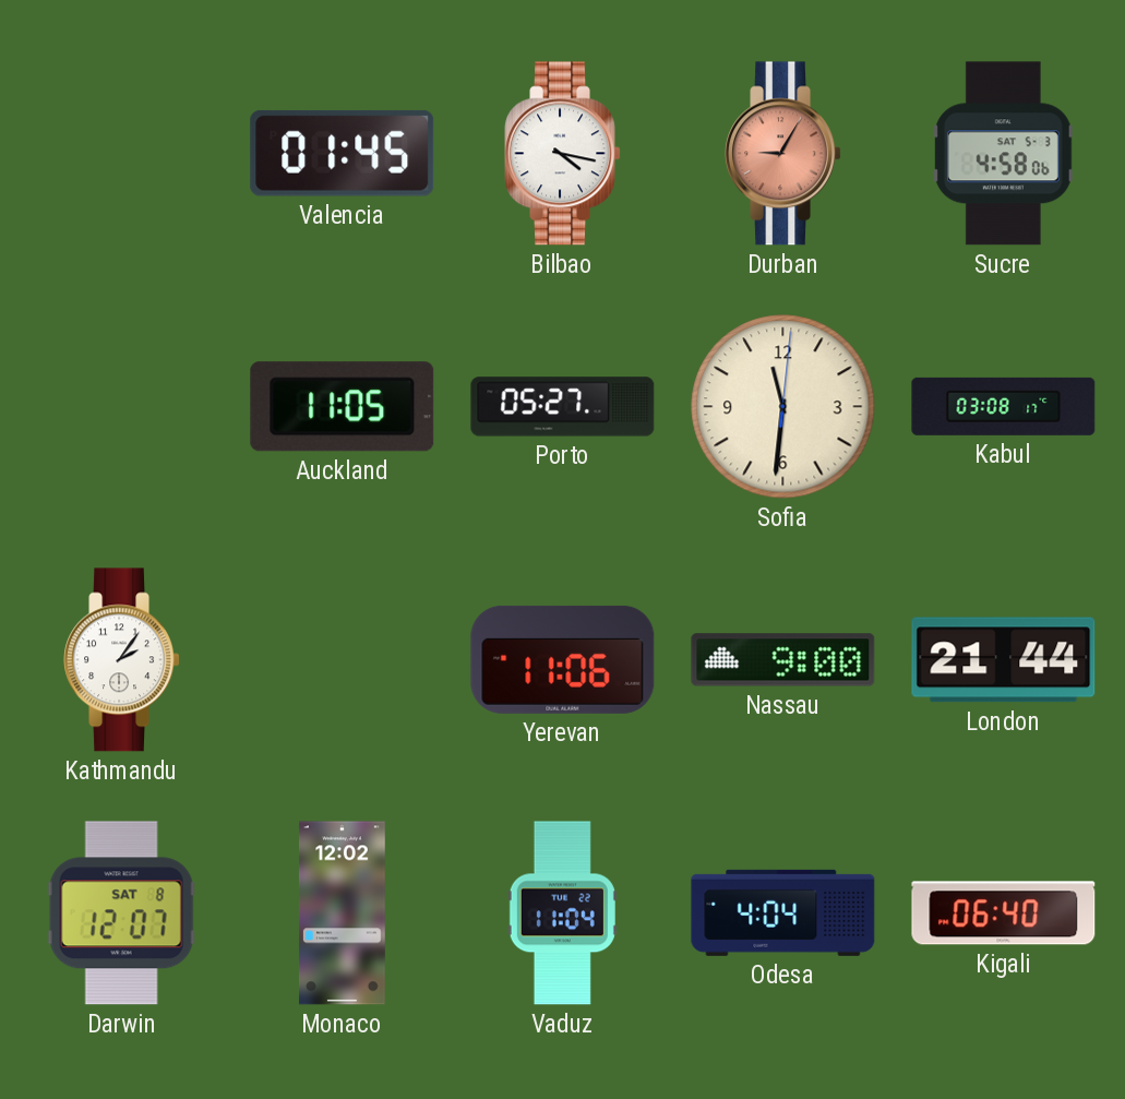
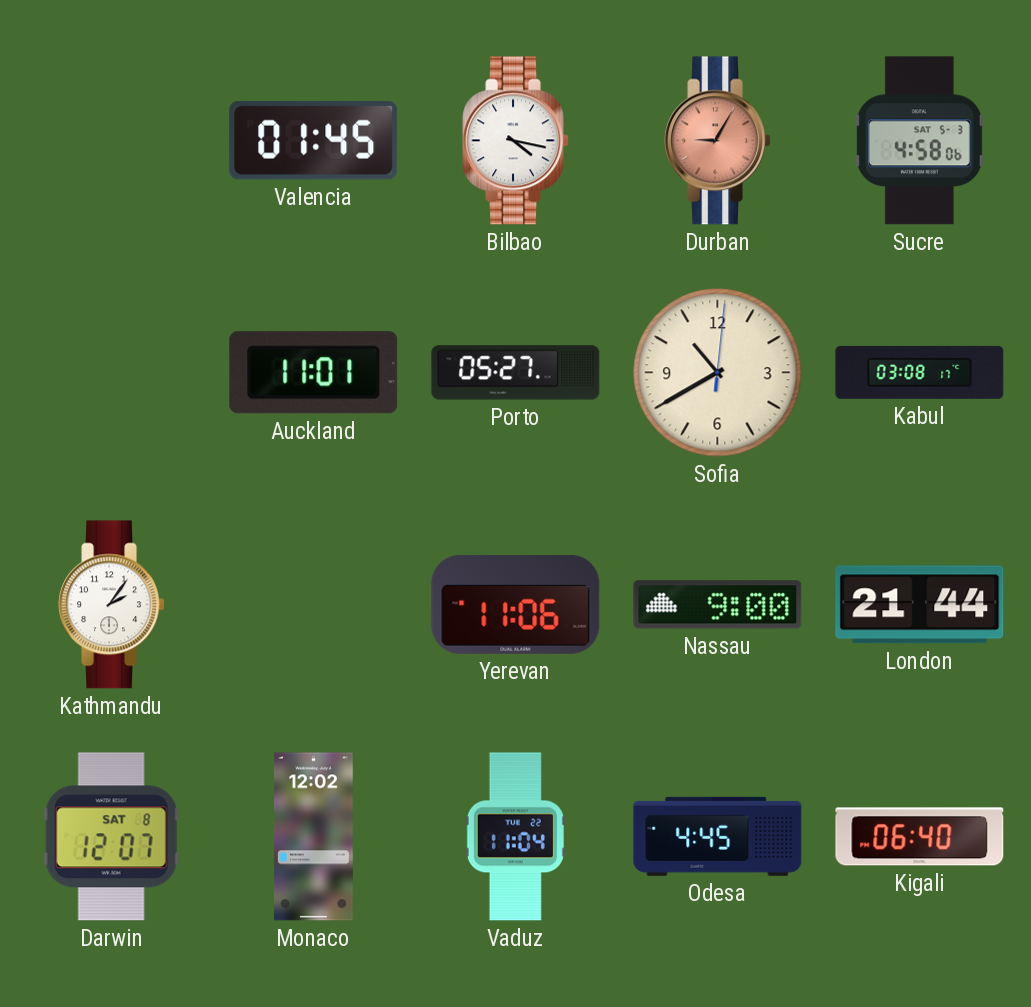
Auckland: 11:05 -> 11:01 (314, 373)
Sofia: 11:31 -> 10:40 (718, 373)
Odesa: 4:04 -> 4:45 (718, 836)
